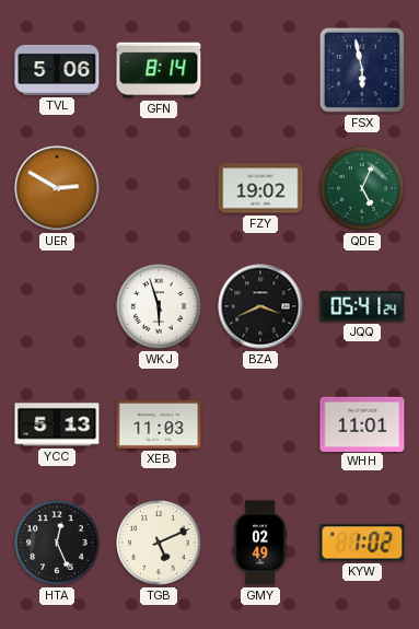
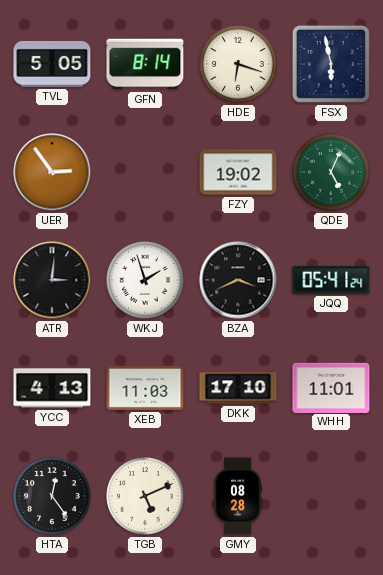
TVL: 5:06 -> 5:05 (52, 64)
HDE: none -> 6:18 (238, 64)
UER: 2:50 -> 2:54 (52, 172)
ATR: none -> 3:01 (52, 280)
WKJ: 5:57 -> 1:57 (145, 280)
YCC: 5:13 -> 4:13 (52, 388)
DKK: none -> 17:10 (238, 388)
HTA: 12:26 -> 12:24 (52, 496)
GMY: 02:49 -> 08:28 (238, 496)
KYW: 1:02 -> none (362, 543)
